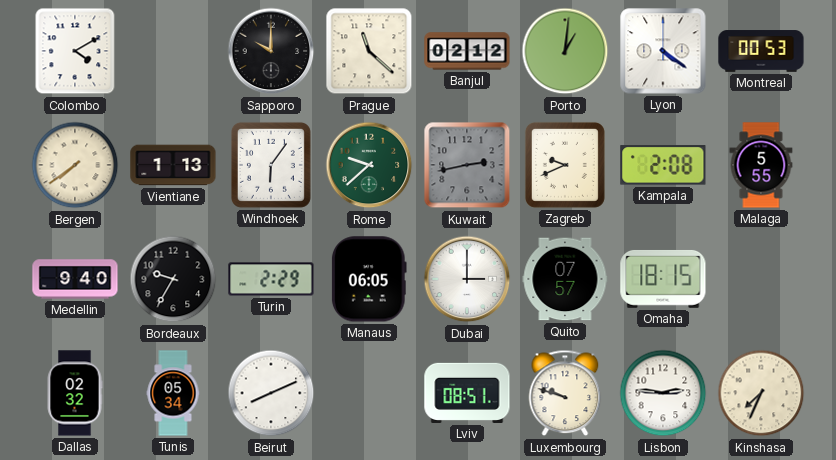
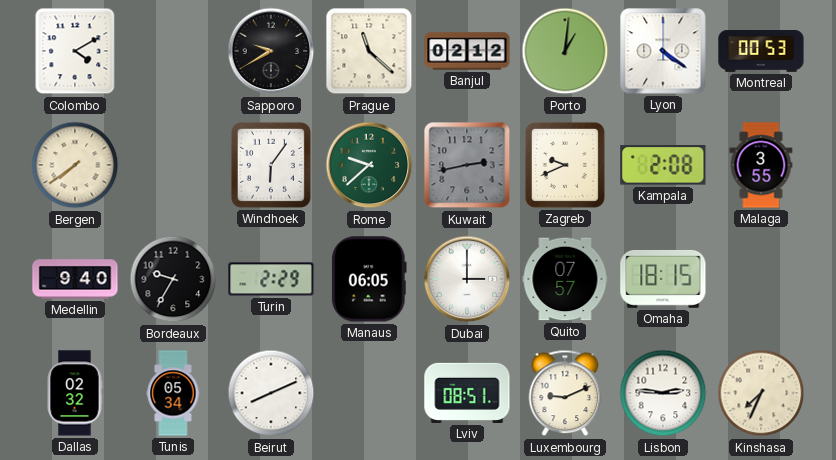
Sapporo: 10:00 -> 9:40 (271, 51)
Vientiane: 1:13 -> none (173, 165)
Malaga: 5:55 -> 3:55 (761, 165)
Luxembourg: 9:48 -> 9:11 (565, 393)
